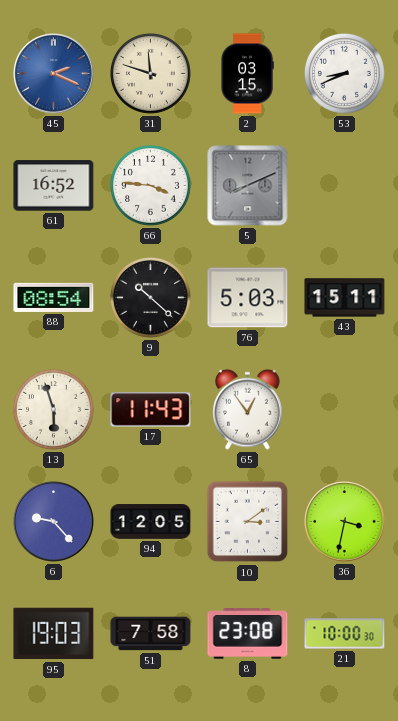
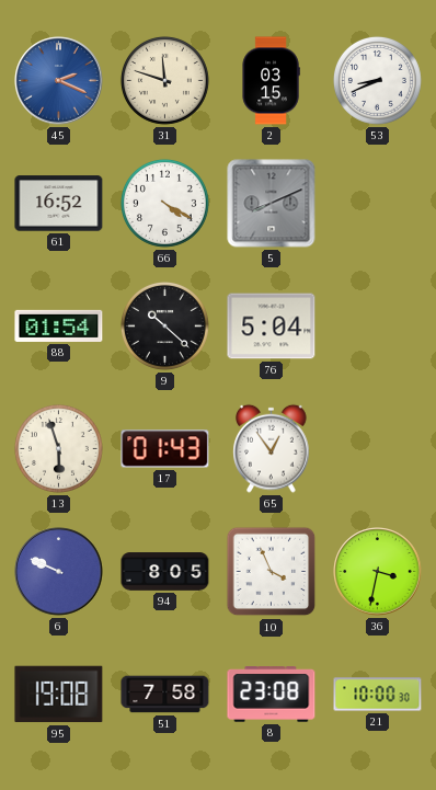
66: 3:46 -> 4:20 (164, 203)
88: 08:54 -> 01:54 (59, 325)
76: 5:03 -> 5:04 (272, 327)
43: 15:11 -> none (345, 298)
17: 11:43 -> 01:43 (165, 449)
6: 9:23 -> 9:49 (59, 572)
94: 12:05 -> 8:05 (165, 572)
10: 3:09 -> 3:56 (272, 572)
95: 19:03 -> 19:08 (59, 695)
